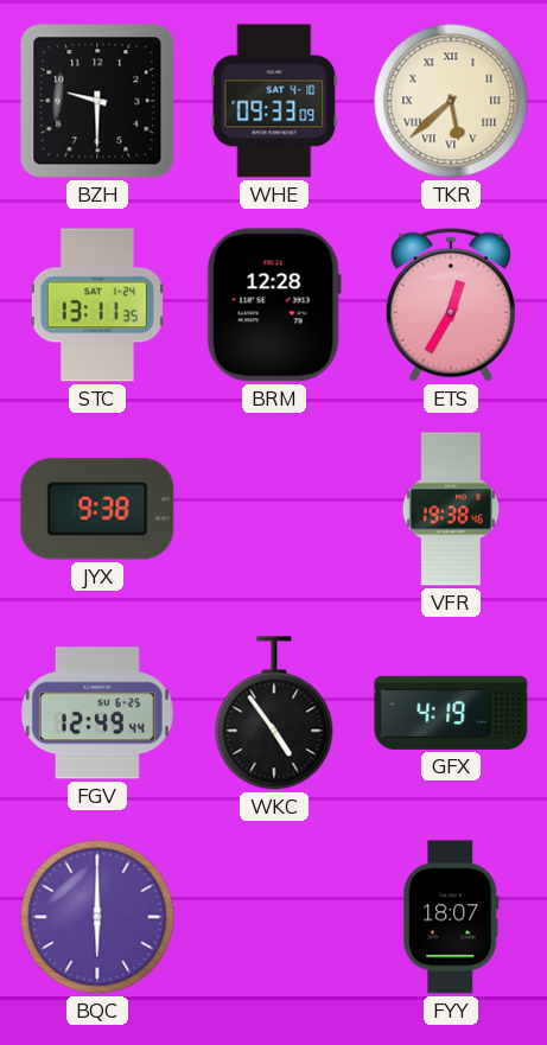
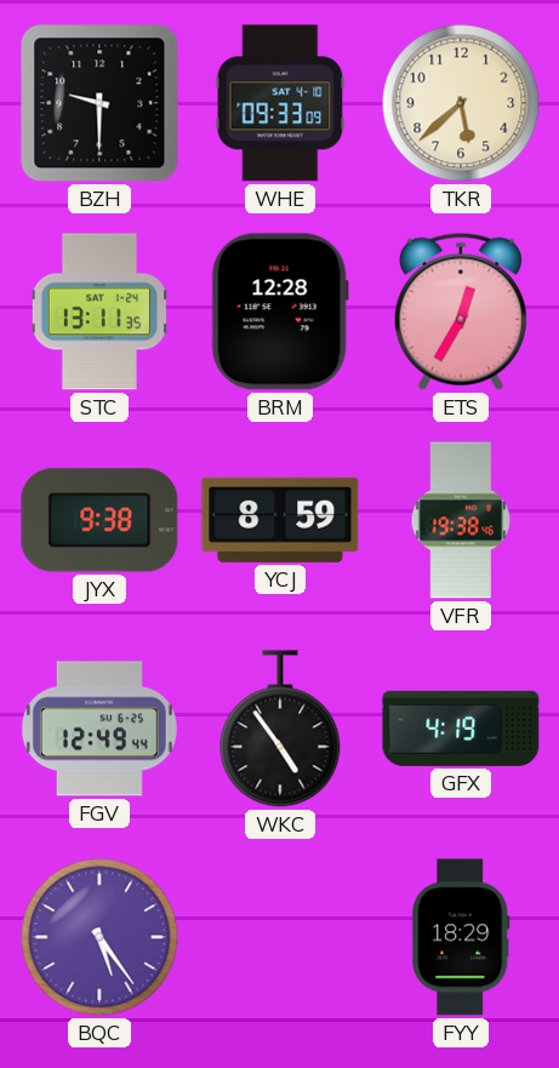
TKR numerals: Roman -> Arabic (461, 103)
YCJ: none -> 8:59 (280, 520)
BQC: 6:00 -> 5:24 (99, 937)
FYY: 18:07 -> 18:29 (461, 937)
